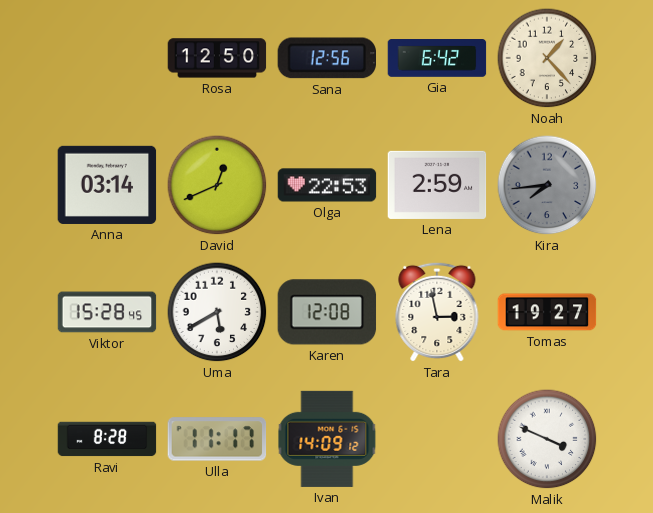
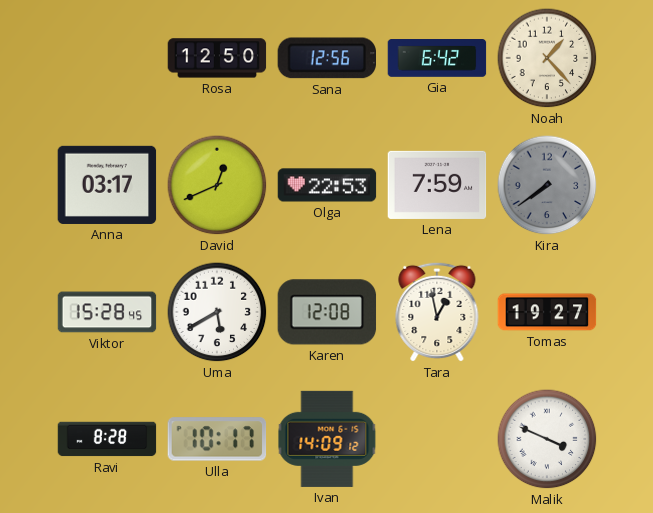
Anna: 03:14 -> 03:17 (107, 185)
Lena: 2:59 -> 7:59 (437, 185)
Kira: 7:44 -> 7:39 (547, 185)
Tara: 2:58 -> 12:58 (437, 312)
Ulla: 11:17 -> 10:17 (217, 439)
